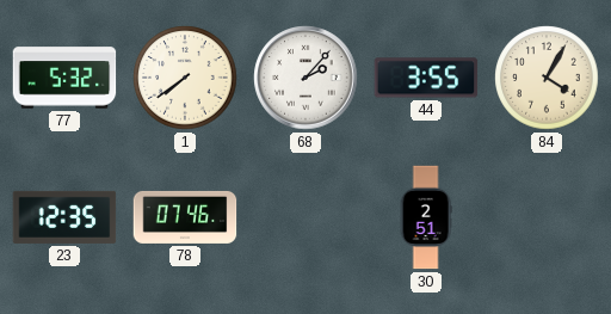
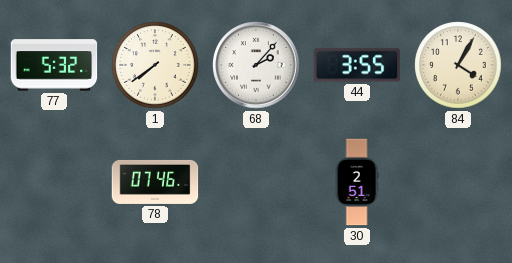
23: 12:35 -> none (64, 217)
